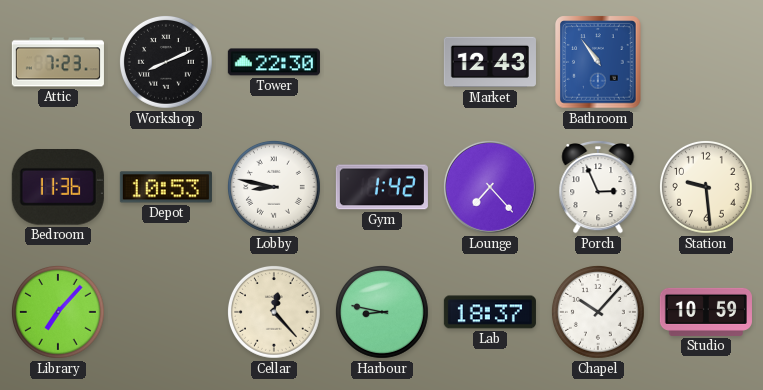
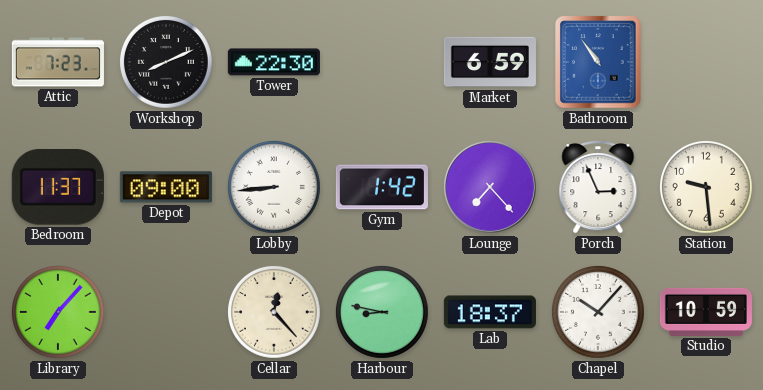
Market: 12:43 -> 6:59 (490, 62)
Bedroom: 11:36 -> 11:37 (58, 188)
Depot: 10:53 -> 09:00 (166, 187)
Lobby: 8:47 -> 8:44 (275, 188)
